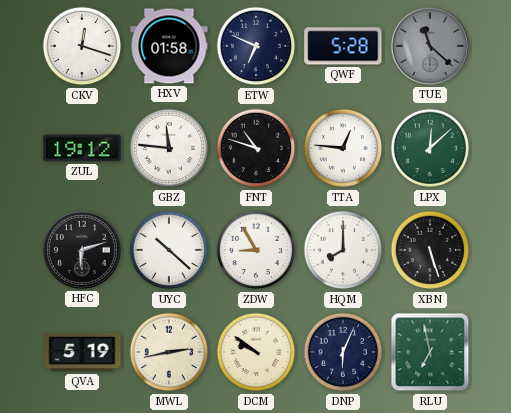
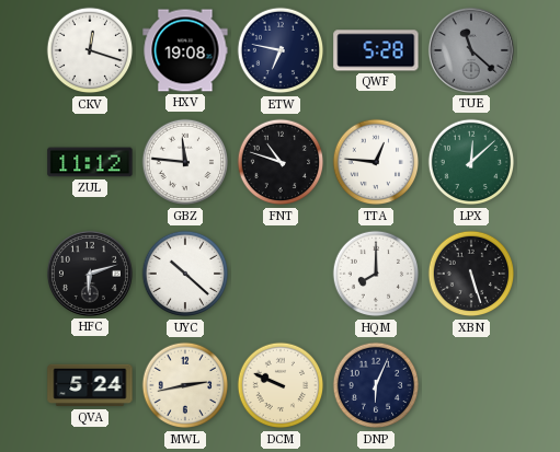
HXV: 01:58 -> 19:08 (185, 50)
ETW: 6:49 -> 6:47 (281, 50)
ZUL: 19:12 -> 11:12 (90, 162)
ZDW: 8:55 -> none (256, 250)
QVA: 5:19 -> 5:24 (90, 385)
DCM: 9:51 -> 9:49 (281, 385)
RLU: 6:58 -> none (430, 352)
